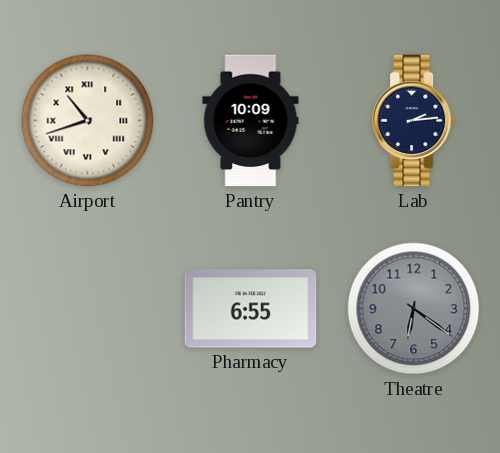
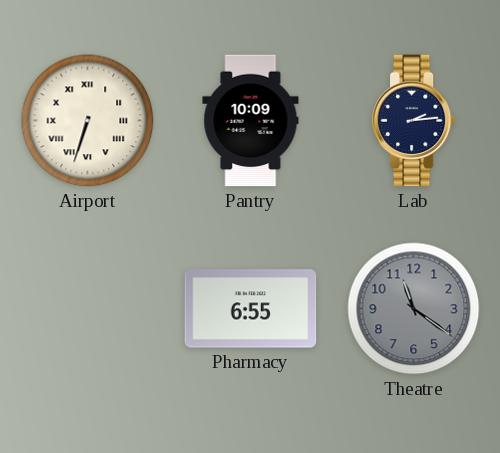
Airport: 10:42 -> 6:33 (88, 121)
Theatre: 6:21 -> 11:21 (414, 309)
